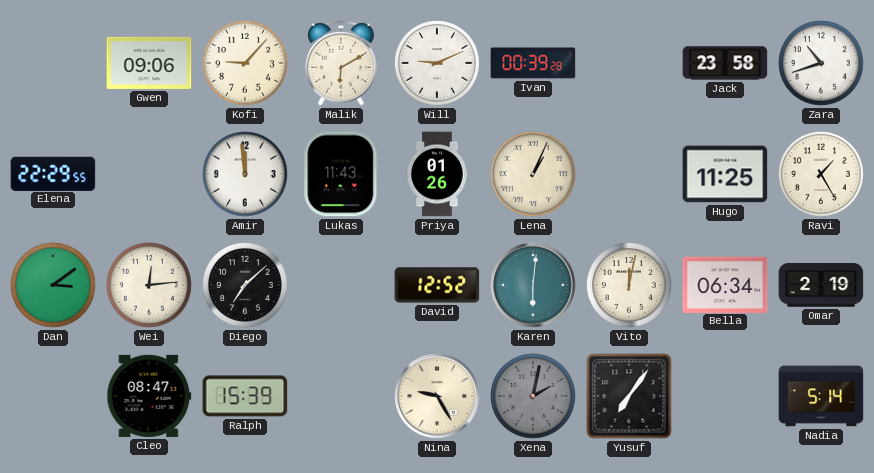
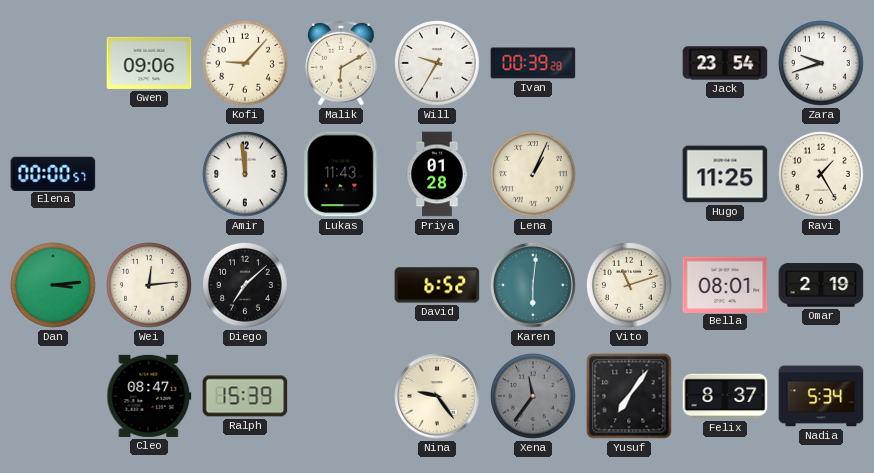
Will: 9:11 -> 9:35 (438, 64)
Jack: 23:58 -> 23:54 (725, 63)
Zara: 10:42 -> 9:42 (822, 64)
Elena: 22:29 -> 00:00 (53, 173)
Priya: 01:26 -> 01:28 (437, 174)
Dan: 3:09 -> 3:14 (54, 286)
David: 12:52 -> 6:52 (437, 285)
Vito: 12:02 -> 11:12 (630, 286)
Bella: 06:34 -> 08:01 (725, 284)
Nina: 9:25 -> 9:24 (437, 396)
Xena: 2:02 -> 11:36 (534, 397)
Felix: none -> 8:37 (725, 396)
Nadia: 5:14 -> 5:34 (821, 396)
